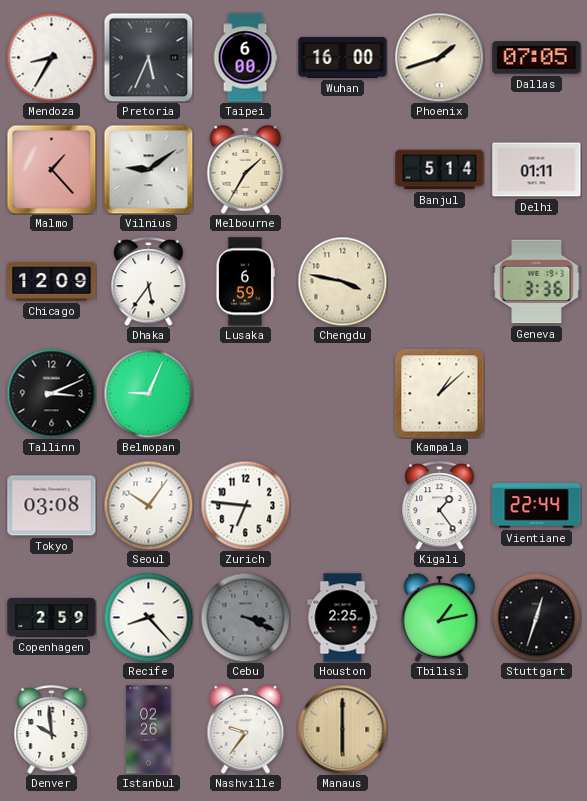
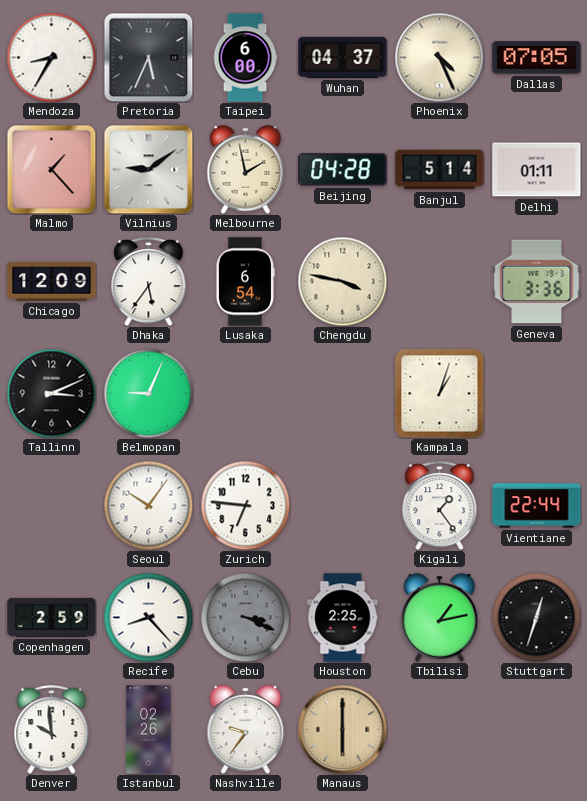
Wuhan: 16:00 -> 04:37 (343, 57)
Phoenix: 1:42 -> 4:26 (439, 57)
Melbourne: 1:35 -> 1:58 (246, 170)
Beijing: none -> 04:28 (343, 170)
Lusaka: 6:59 -> 6:54 (245, 282)
Kampala: 1:08 -> 1:03 (440, 394)
Tokyo: 03:08 -> none (52, 506)
